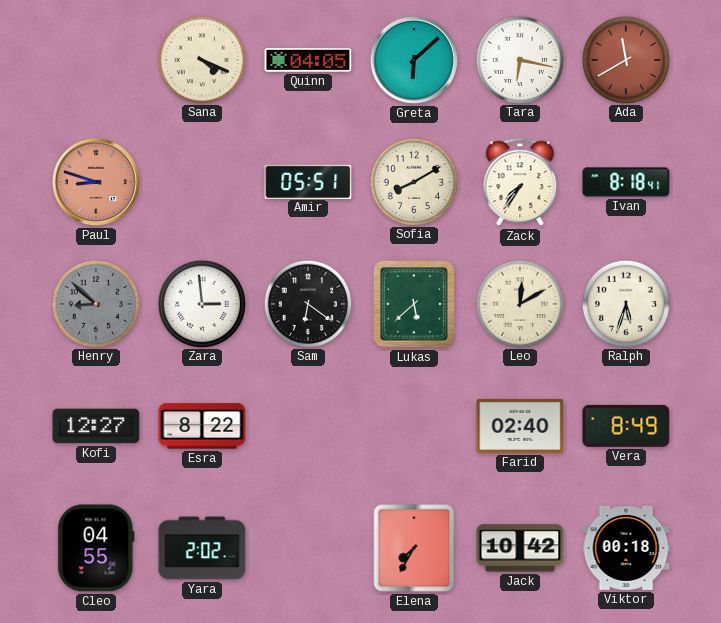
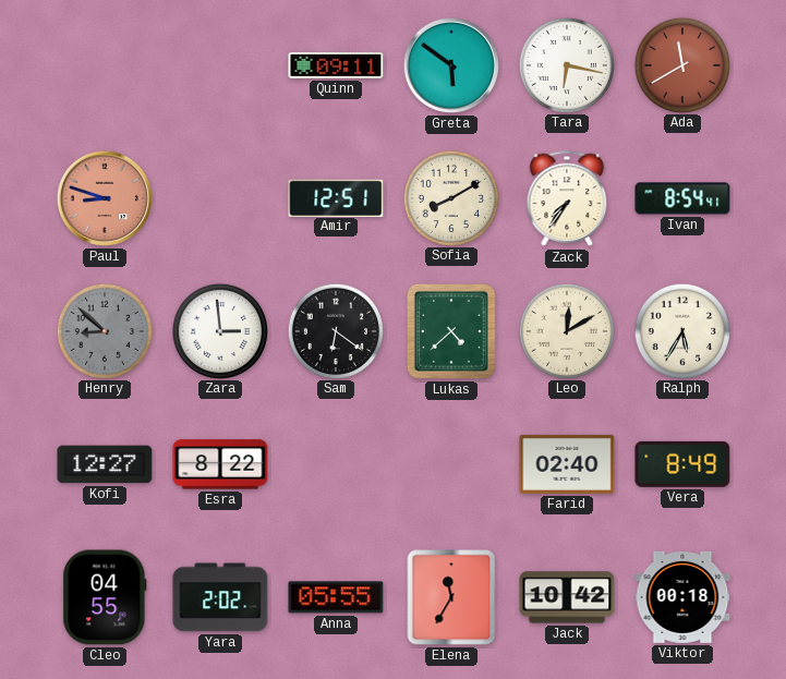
Sana: 4:19 -> none (201, 59)
Quinn: 04:05 -> 09:11 (336, 65)
Greta: 6:08 -> 5:51 (451, 65)
Amir: 05:51 -> 12:51 (336, 197)
Ivan: 8:18 -> 8:54 (682, 198)
Lukas: 5:38 -> 4:38 (451, 331)
Ralph: 5:33 -> 5:35 (681, 330)
Anna: none -> 05:55 (336, 597)
Elena: 7:35 -> 11:35 (451, 597)
